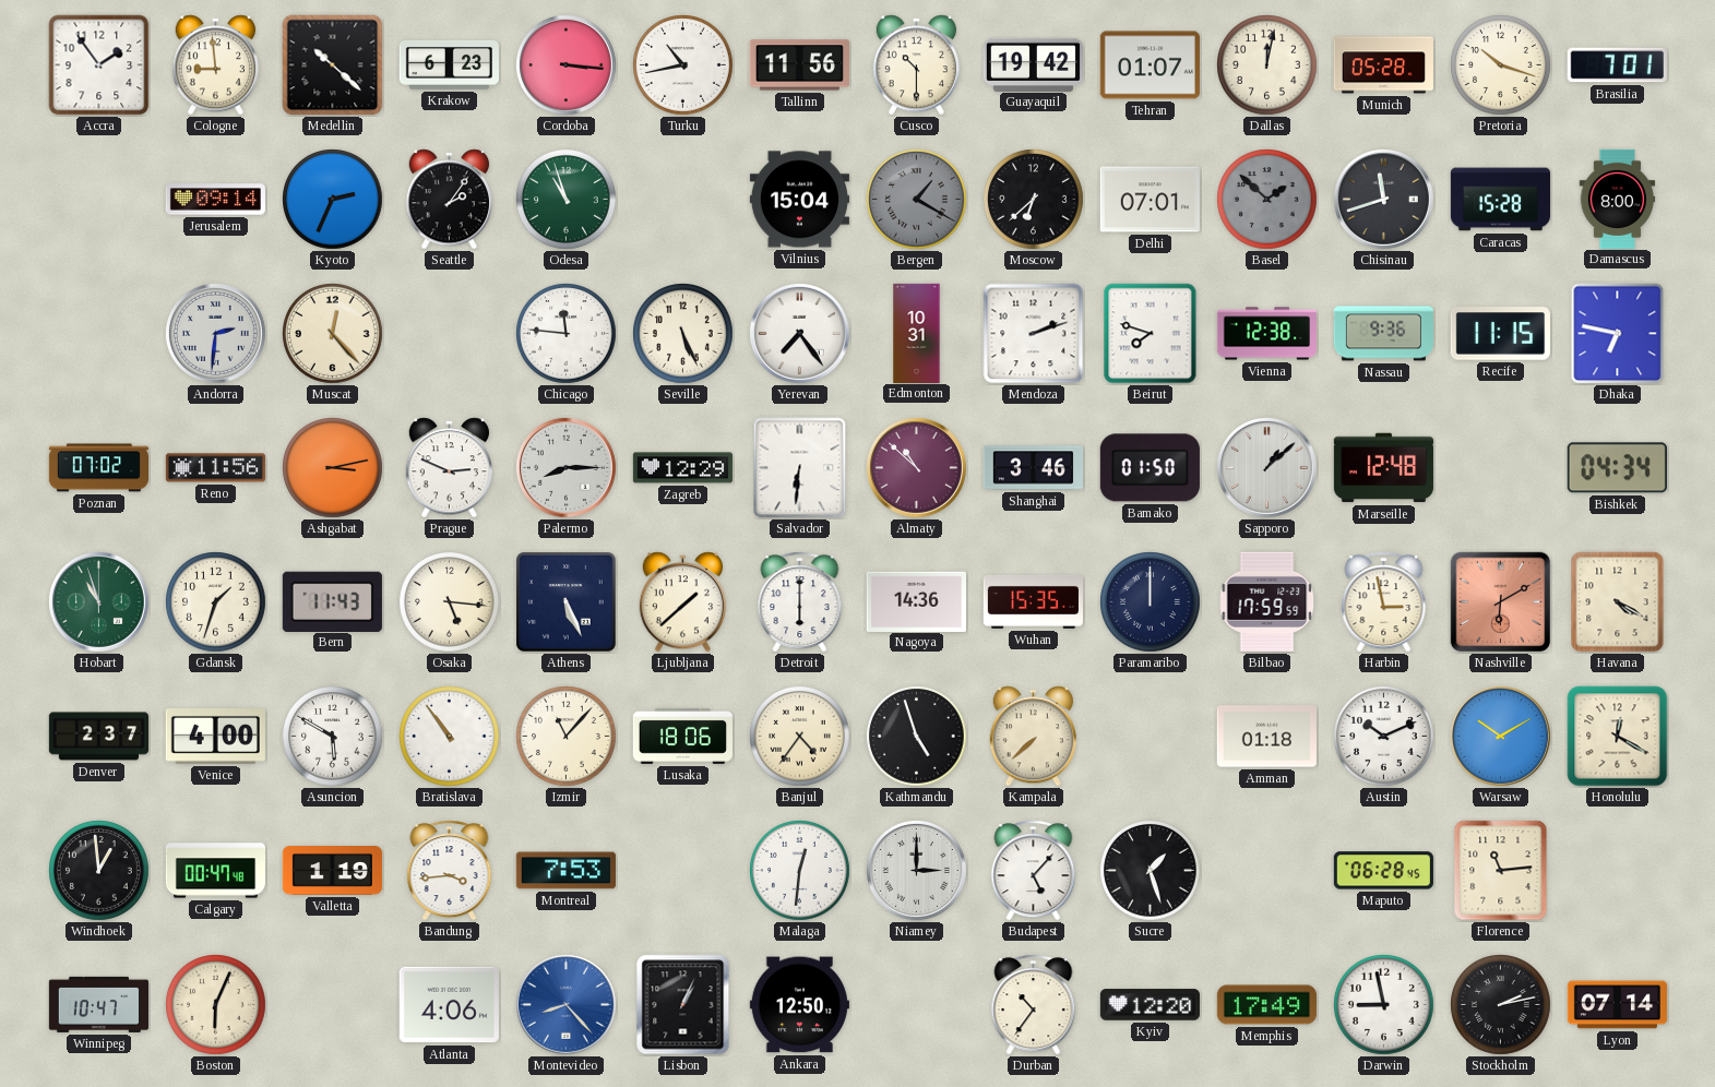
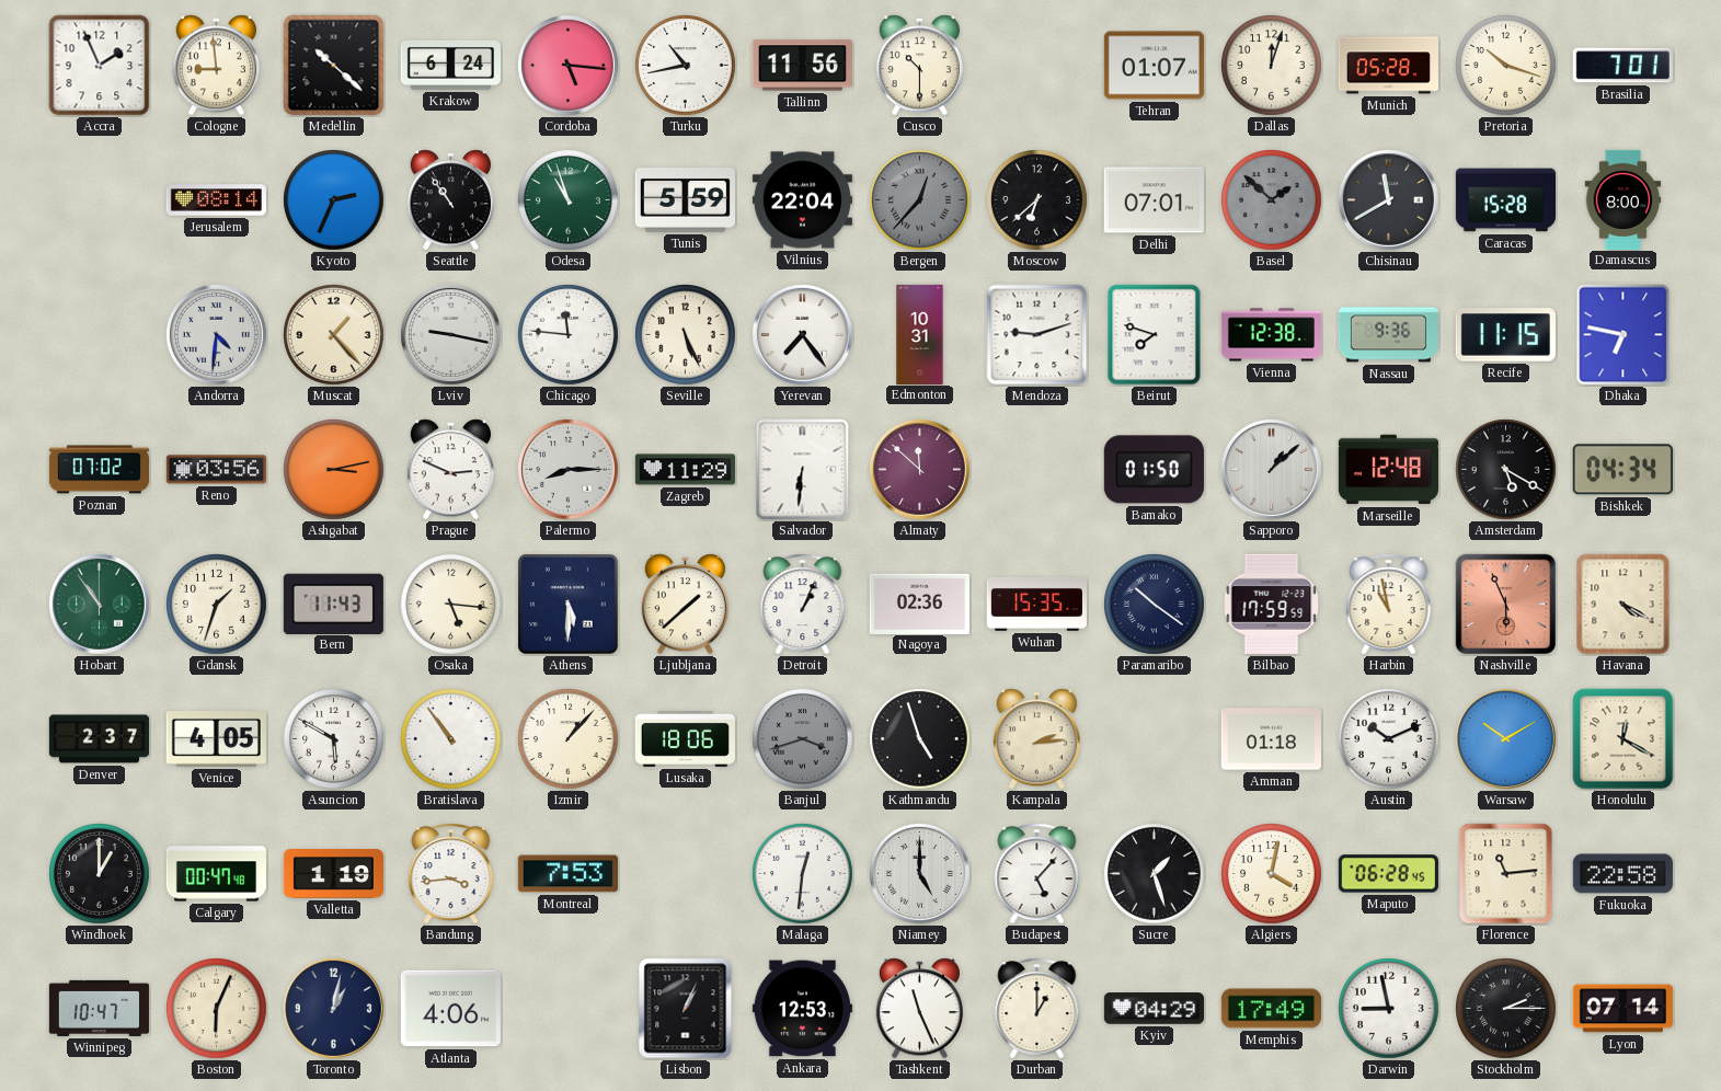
Accra: 1:54 -> 1:56 (100, 66)
Krakow: 6:23 -> 6:24 (450, 66)
Cordoba: 3:16 -> 5:16 (567, 65)
Guayaquil: 19:42 -> none (1033, 64)
Dallas: 12:02 -> 12:03 (1272, 66)
Jerusalem: 09:14 -> 08:14 (216, 200)
Seattle: 2:06 -> 10:54 (450, 200)
Tunis: none -> 5:59 (685, 200)
Vilnius: 15:04 -> 22:04 (802, 200)
Bergen: 1:20 -> 12:37 (920, 200)
Chisinau: 11:42 -> 11:40 (1388, 199)
Andorra: 2:31 -> 4:31 (216, 334)
Muscat: 12:23 -> 1:23 (334, 335)
Lviv: none -> 9:17 (450, 334)
Mendoza: 2:12 -> 9:12 (1037, 335)
Reno: 11:56 -> 03:56 (216, 470)
Zagreb: 12:29 -> 11:29 (685, 470)
Almaty: 10:52 -> 11:52 (919, 469)
Shanghai: 3:46 -> none (1033, 468)
Amsterdam: none -> 5:20 (1506, 470)
Hobart: 10:57 -> 10:54 (99, 604)
Athens: 5:26 -> 5:30 (567, 604)
Detroit: 6:00 -> 1:04 (803, 605)
Nagoya: 14:36 -> 02:36 (919, 604)
Paramaribo: 12:00 -> 10:21 (1155, 605)
Harbin: 2:58 -> 10:58 (1389, 605)
Nashville: 6:10 -> 5:56 (1506, 605)
Venice: 4:00 -> 4:05 (216, 739)
Izmir: 11:07 -> 1:07 (569, 739)
Banjul: 4:36 -> 3:42 (803, 739)
Banjul dial: cream -> grey (803, 739)
Kampala: 7:38 -> 2:14 (1036, 739)
Windhoek: 12:59 -> 1:00 (100, 874)
Niamey: 3:00 -> 5:00 (919, 873)
Algiers: none -> 4:02 (1272, 874)
Fukuoka: none -> 22:58 (1622, 874)
Toronto: none -> 1:02 (333, 1008)
Montevideo: 8:23 -> none (565, 1004)
Ankara: 12:50 -> 12:53 (802, 1009)
Tashkent: none -> 11:26 (919, 1009)
Durban: 10:36 -> 1:00 (1037, 1009)
Kyiv: 12:20 -> 04:29 (1154, 1009)
Stockholm: 2:13 -> 2:15 (1506, 1009)
